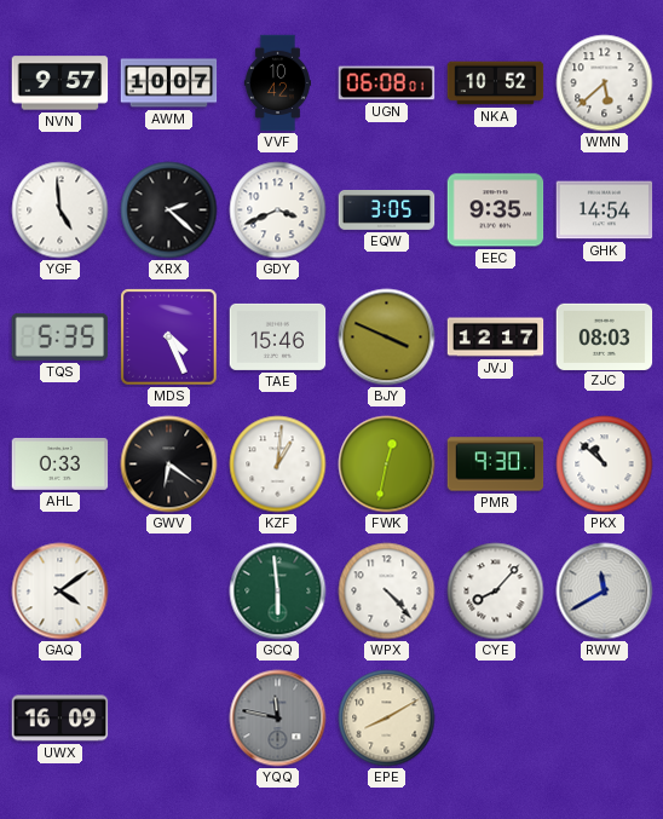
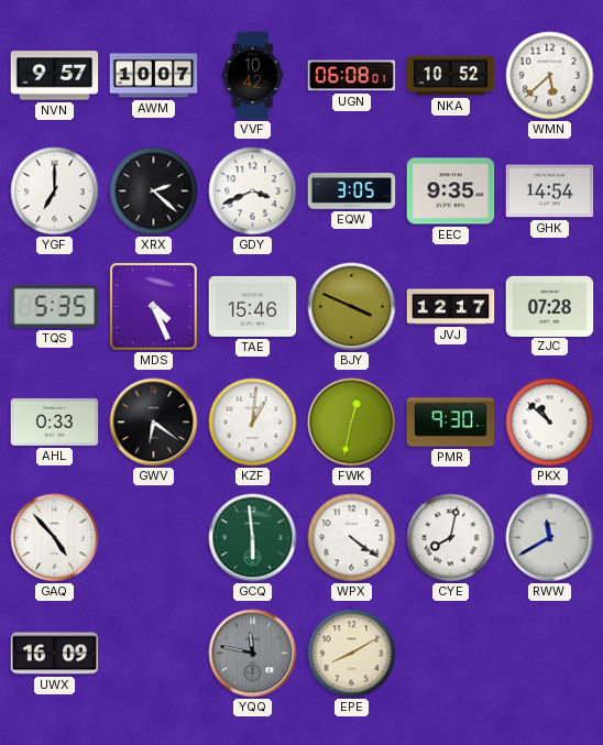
YGF: 4:59 -> 7:00 (55, 191)
ZJC: 08:03 -> 07:28 (550, 306)
GAQ: 4:09 -> 4:53 (55, 538)
WPX: 4:23 -> 4:21 (352, 538)
CYE: 8:07 -> 8:02 (451, 538)
